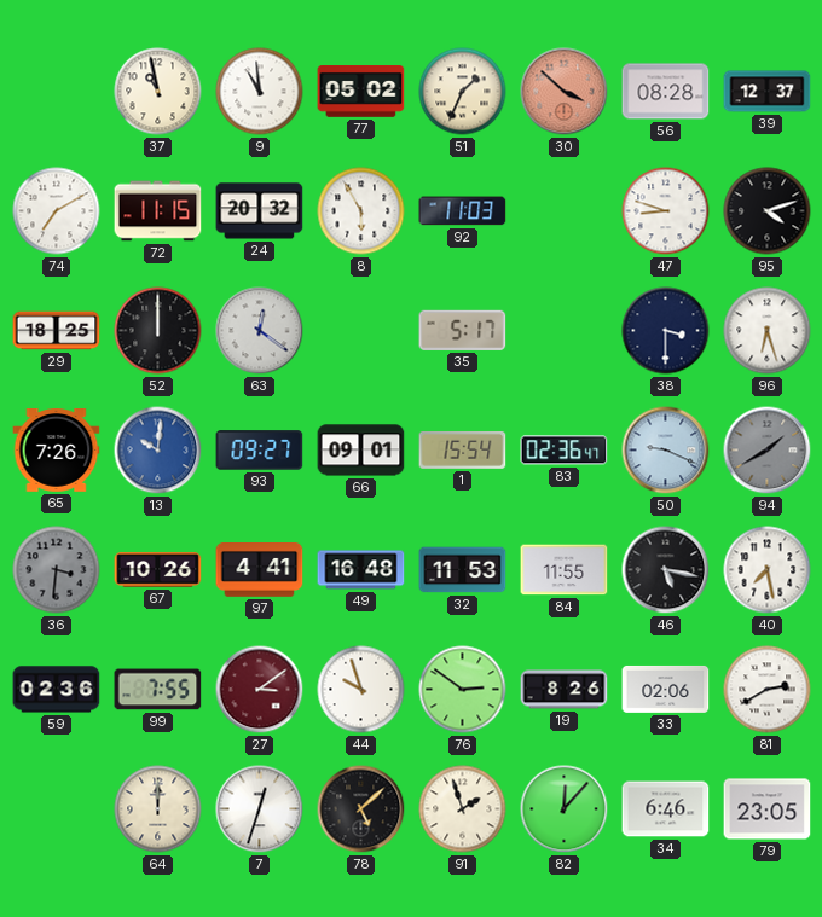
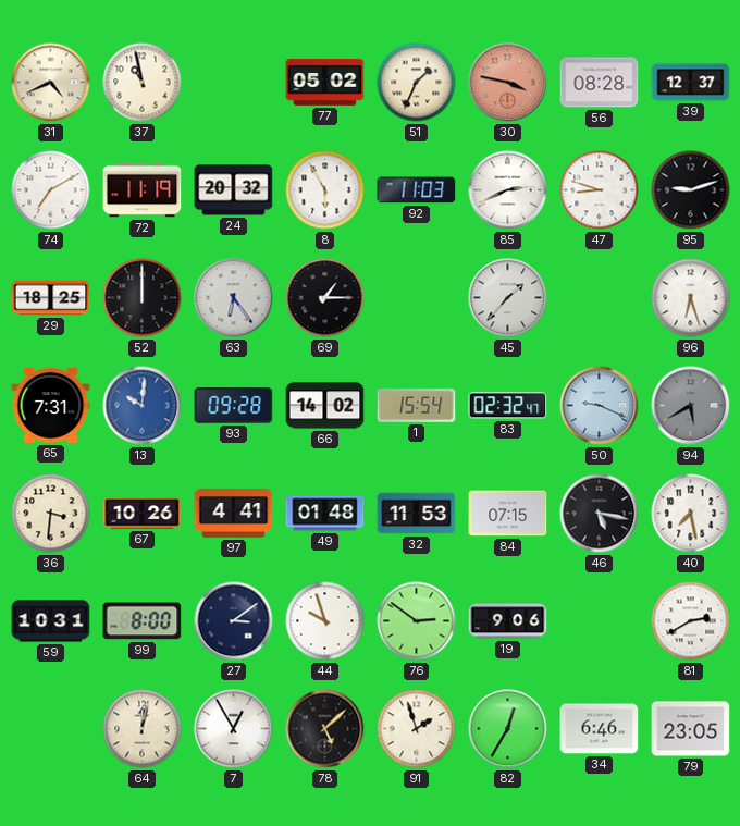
31: none -> 4:41 (51, 83)
9: 10:59 -> none (260, 92)
30: 3:52 -> 3:47 (508, 83)
72: 11:15 -> 11:19 (143, 190)
85: none -> 2:41 (508, 190)
95: 4:12 -> 9:12 (691, 190)
63: 12:21 -> 6:24 (234, 298)
69: none -> 1:15 (325, 298)
35: 5:17 -> none (463, 330)
45: none -> 1:37 (508, 298)
38: 3:30 -> none (666, 331)
65: 7:26 -> 7:31 (51, 406)
93: 09:27 -> 09:28 (234, 406)
66: 09:01 -> 14:02 (325, 406)
83: 02:36 -> 02:32 (508, 406)
94: 1:40 -> 5:40 (691, 406)
36 dial: grey -> cream (51, 514)
49: 16:48 -> 01:48 (325, 514)
84: 11:55 -> 07:15 (508, 514)
59: 02:36 -> 10:31 (51, 621)
99: 7:55 -> 8:00 (143, 621)
27 dial: burgundy -> navy (234, 621)
19: 8:26 -> 9:06 (508, 621)
33: 02:06 -> none (666, 690)
64: 12:00 -> 12:02 (143, 729)
7: 12:33 -> 12:55 (234, 729)
82: 12:07 -> 12:35 (508, 729)
